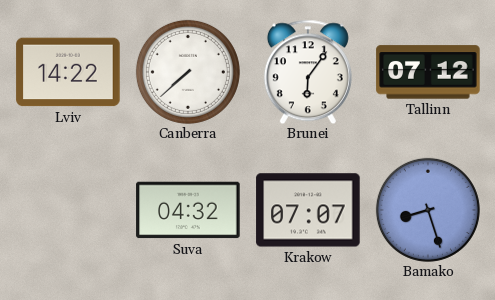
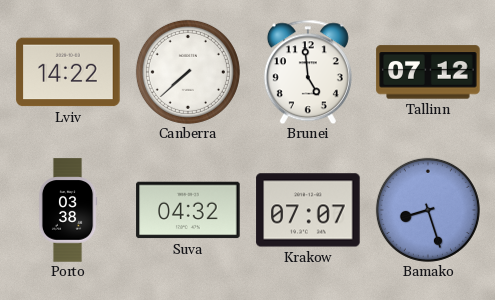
Brunei: 6:06 -> 4:59 (308, 72)
Porto: none -> 03:38 (68, 210)
